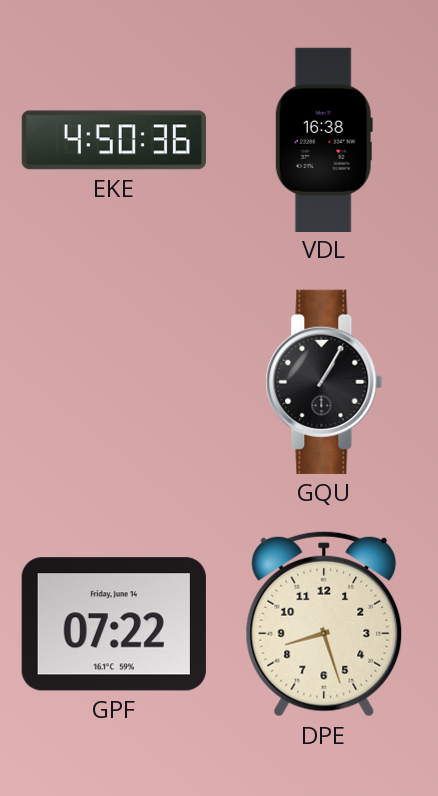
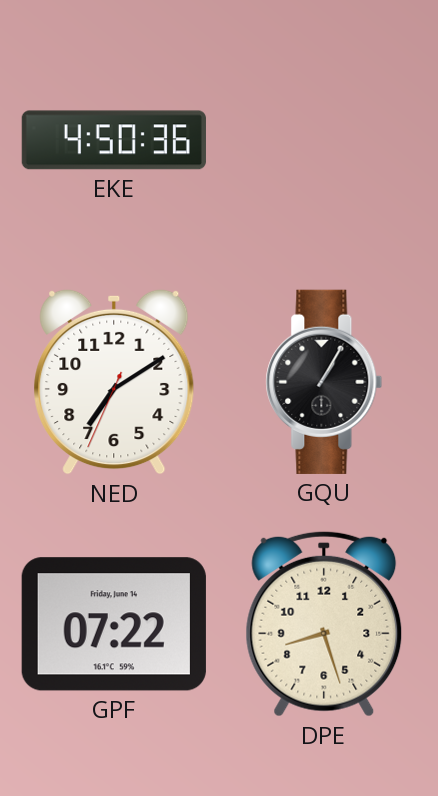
VDL: 16:38 -> none (324, 139)
NED: none -> 7:09 (114, 382)
